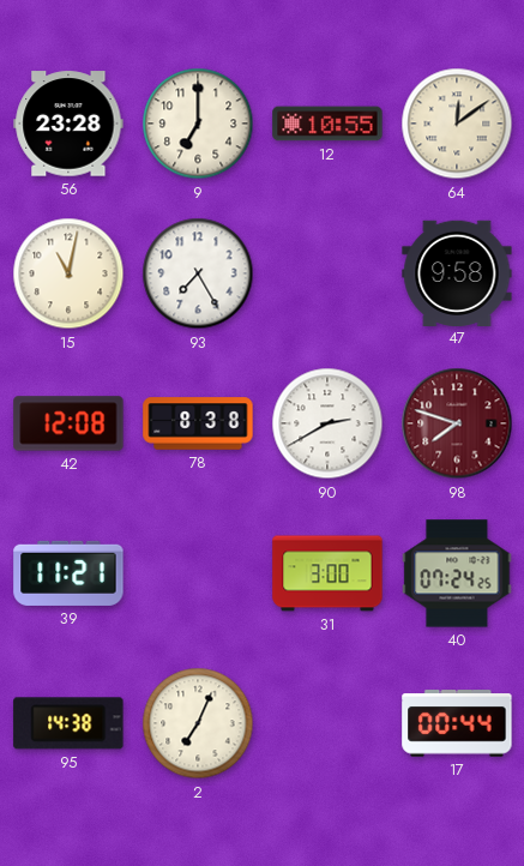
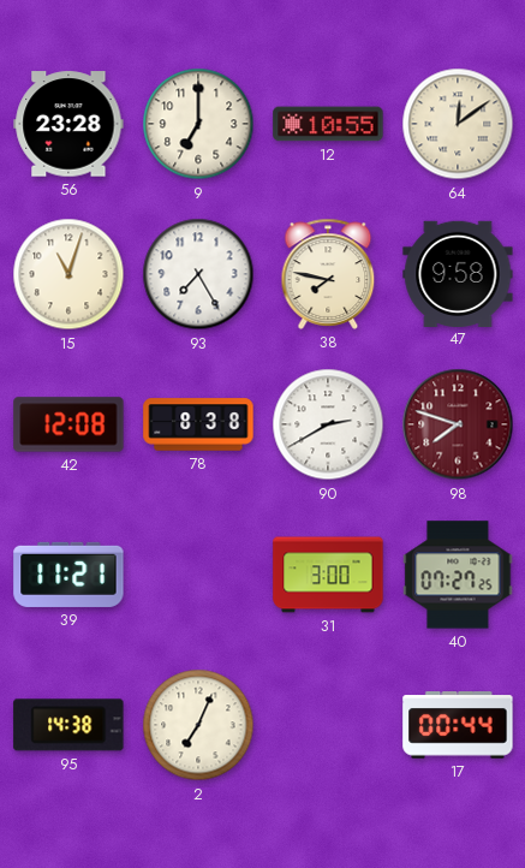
15: 11:02 -> 11:03 (68, 274)
38: none -> 7:47 (328, 274)
40: 07:24 -> 07:27 (458, 575)
